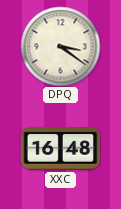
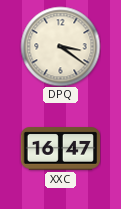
XXC: 16:48 -> 16:47 (60, 149)
